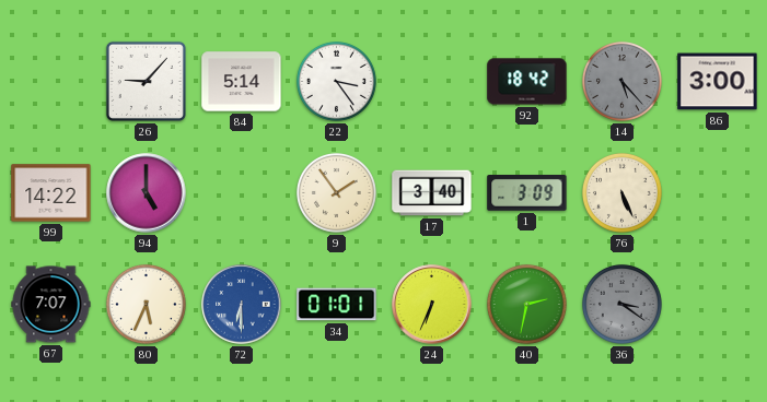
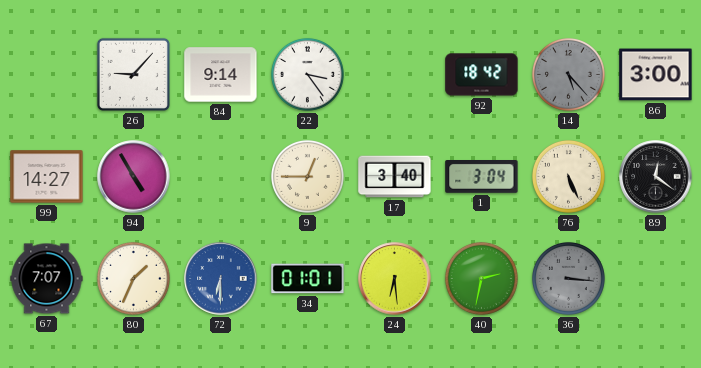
84: 5:14 -> 9:14 (221, 75)
99: 14:22 -> 14:27 (47, 177)
94: 5:00 -> 4:55 (134, 177)
9: 1:54 -> 12:45 (307, 176)
1: 3:09 -> 3:04 (482, 177)
89: none -> 12:21 (656, 177)
80: 5:34 -> 1:34 (133, 278)
24: 6:34 -> 6:29 (395, 279)
36: 3:21 -> 3:16 (568, 278)
